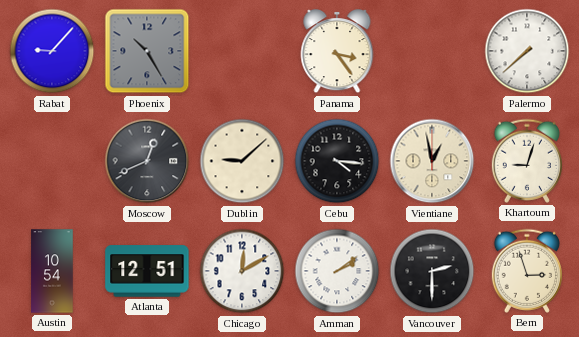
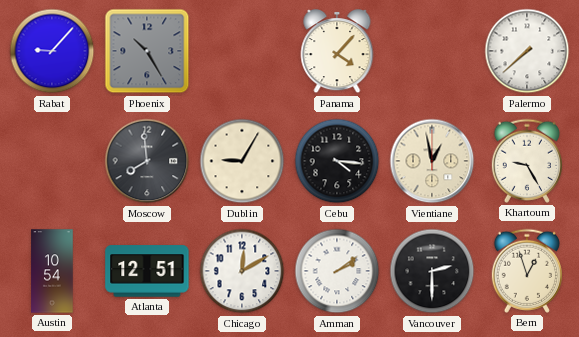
Panama: 3:24 -> 4:07 (337, 52)
Moscow: 12:41 -> 7:59 (147, 161)
Dublin: 9:08 -> 9:05 (242, 161)
Khartoum: 9:03 -> 9:25 (526, 161)
Bern: 2:57 -> 12:57 (526, 271)
